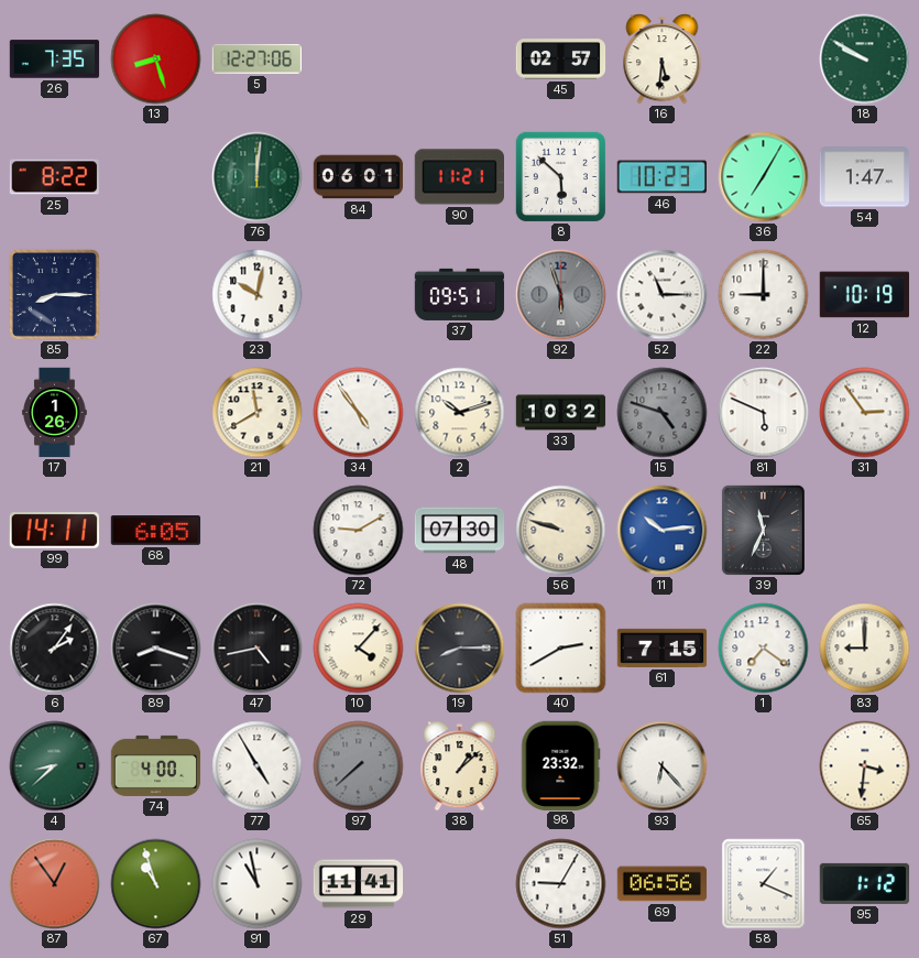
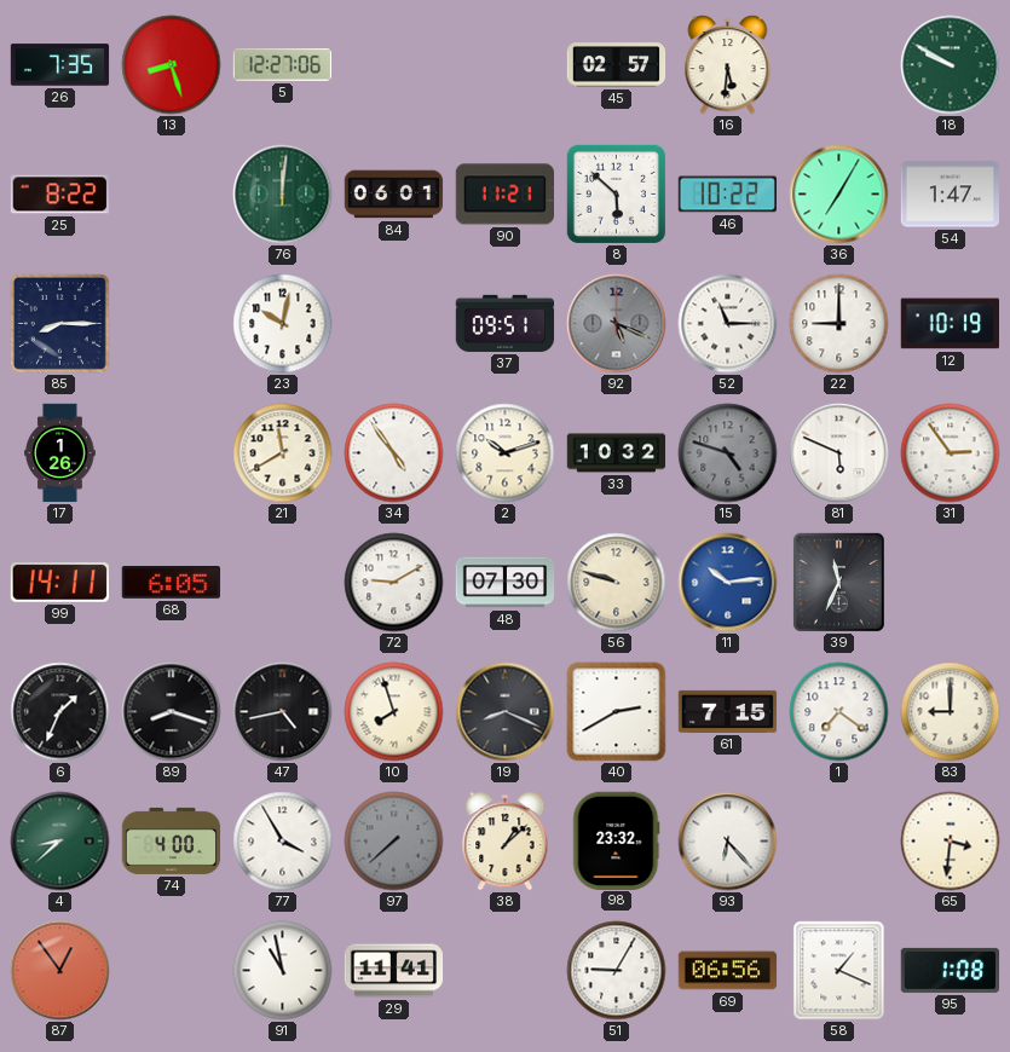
46: 10:23 -> 10:22 (727, 195)
92: 5:57 -> 5:19 (617, 324)
6: 2:06 -> 1:34 (60, 712)
10: 4:07 -> 7:57 (394, 712)
19: 8:15 -> 8:19 (506, 712)
77: 4:55 -> 3:55 (283, 842)
67: 10:57 -> none (156, 884)
95: 1:12 -> 1:08 (951, 970)
